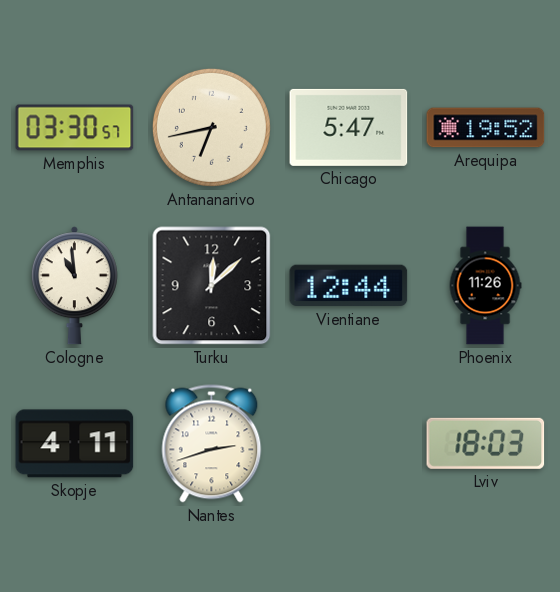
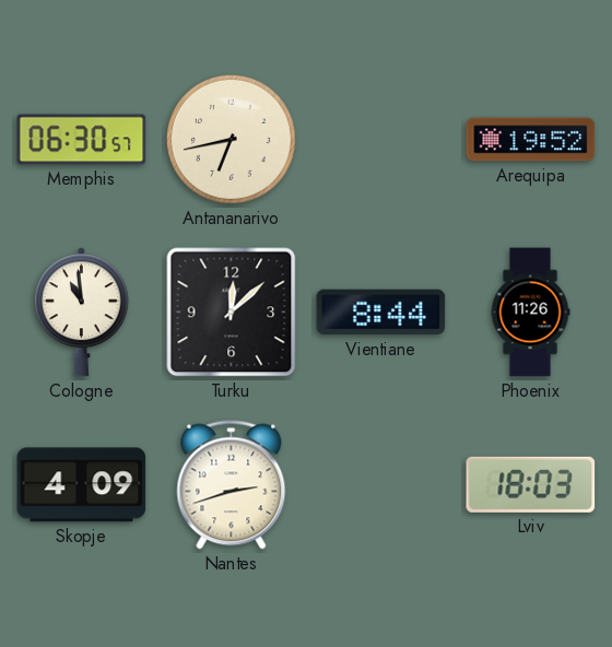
Memphis: 03:30 -> 06:30 (82, 140)
Chicago: 5:47 -> none (349, 127)
Vientiane: 12:44 -> 8:44 (381, 313)
Skopje: 4:11 -> 4:09 (82, 485)
